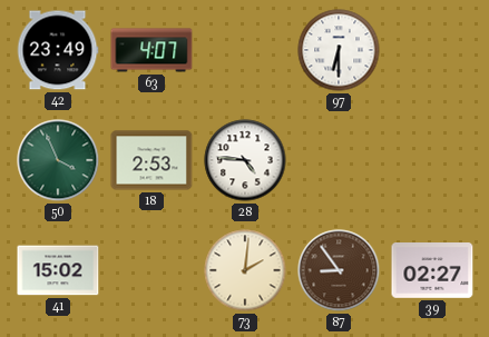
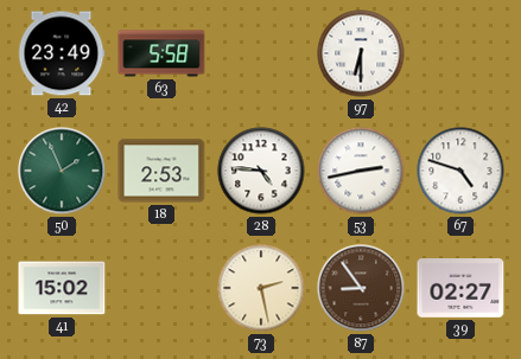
63: 4:07 -> 5:58 (161, 53)
50: 3:56 -> 1:56 (62, 171)
53: none -> 2:43 (361, 171)
67: none -> 4:48 (460, 171)
73: 2:01 -> 2:28 (261, 288)
